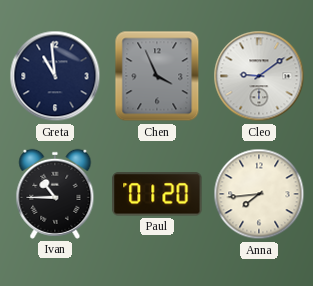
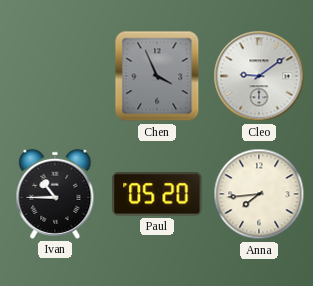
Greta: 10:59 -> none (55, 76)
Paul: 01:20 -> 05:20 (157, 194)
